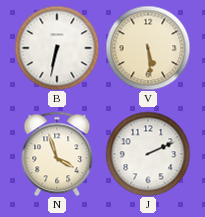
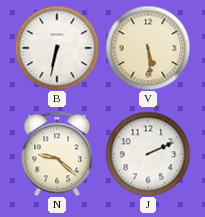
N: 3:57 -> 9:22 (57, 154)
